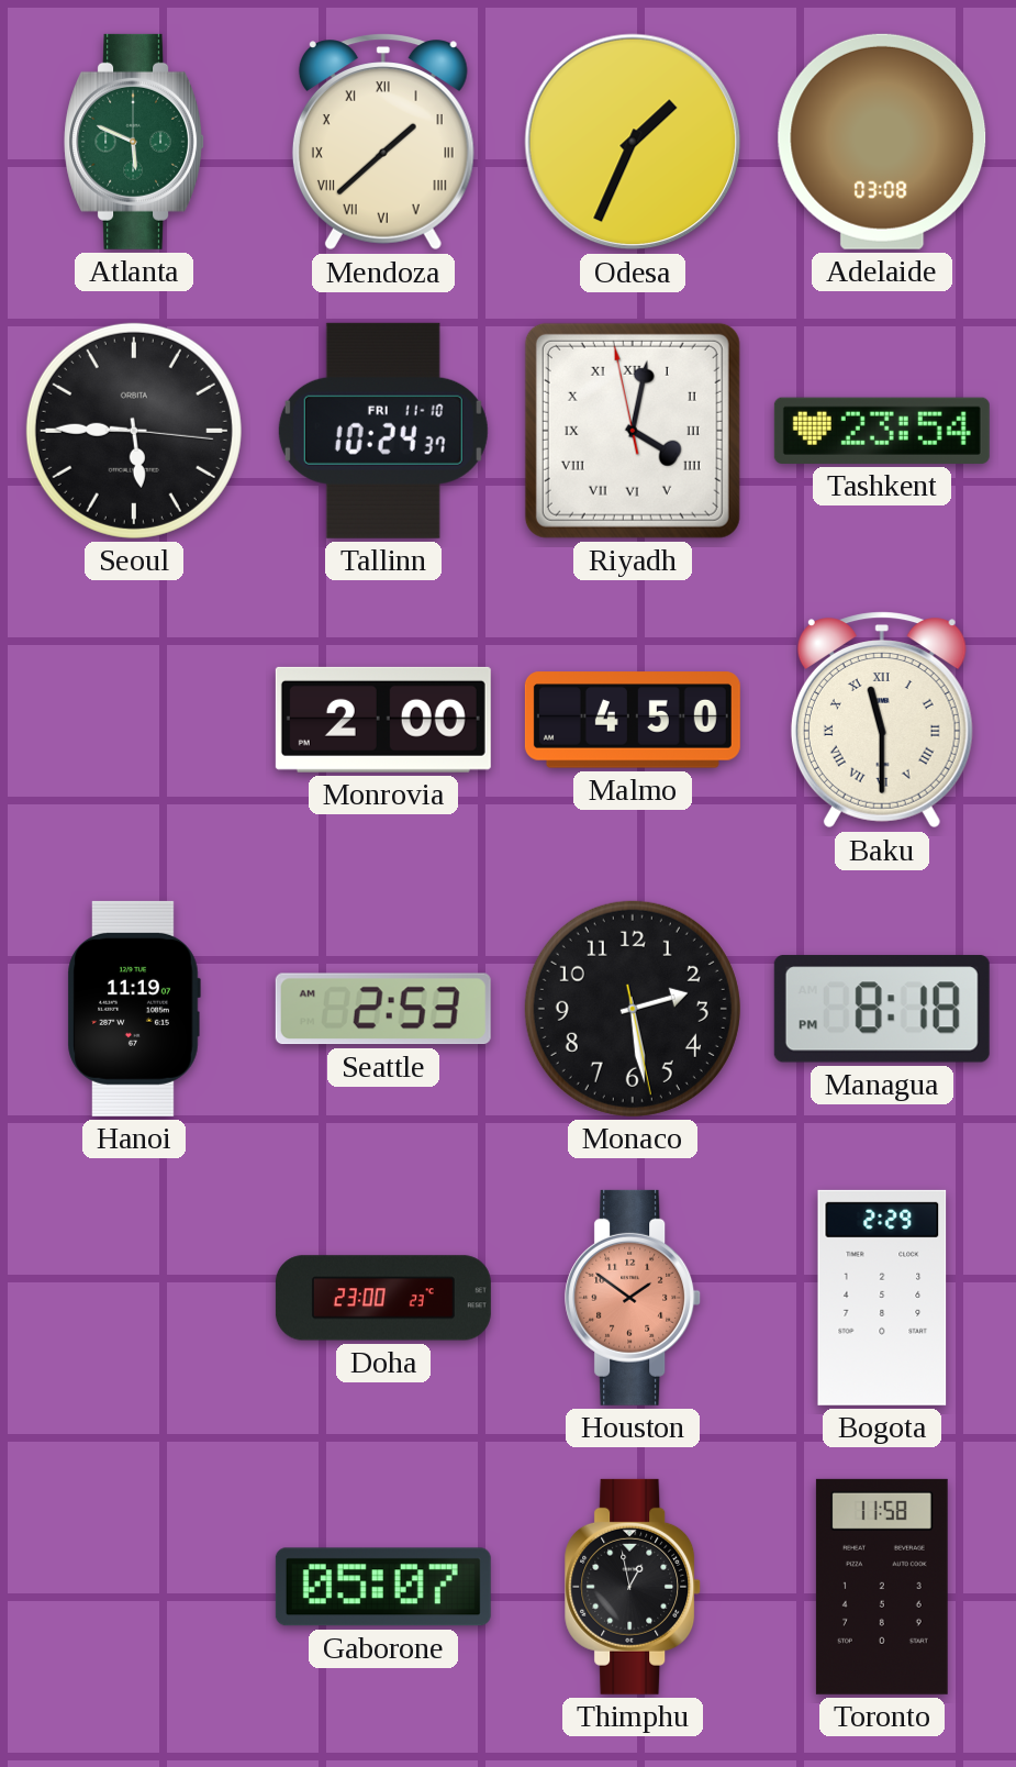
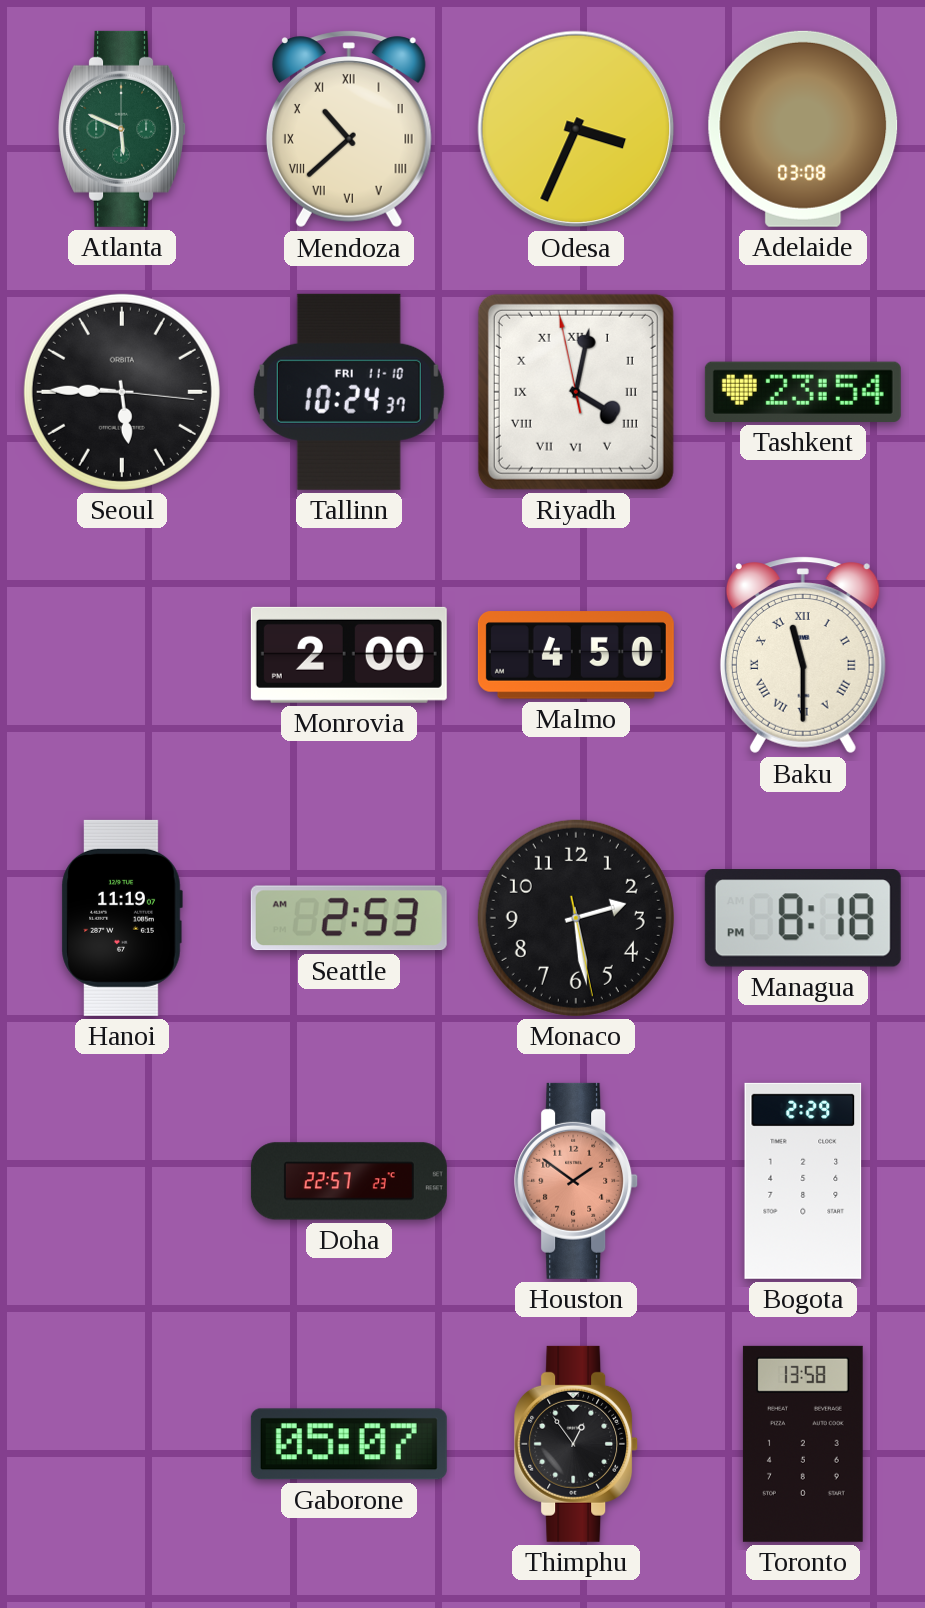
Mendoza: 1:38 -> 10:38 (349, 129)
Odesa: 1:34 -> 3:34 (576, 129)
Doha: 23:00 -> 22:57 (349, 1181)
Thimphu: 12:58 -> 12:54 (577, 1444)
Toronto: 11:58 -> 13:58 (803, 1444)
